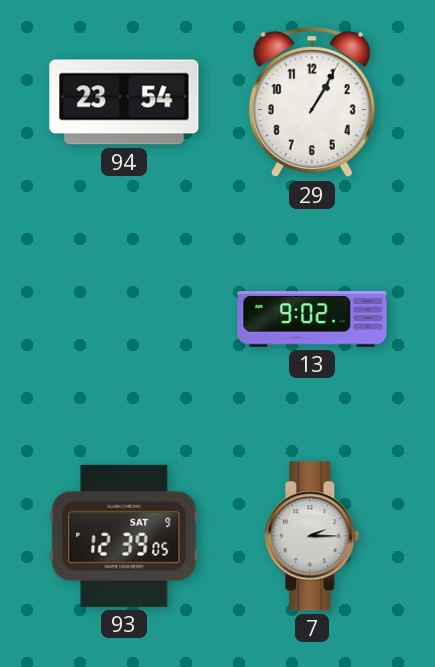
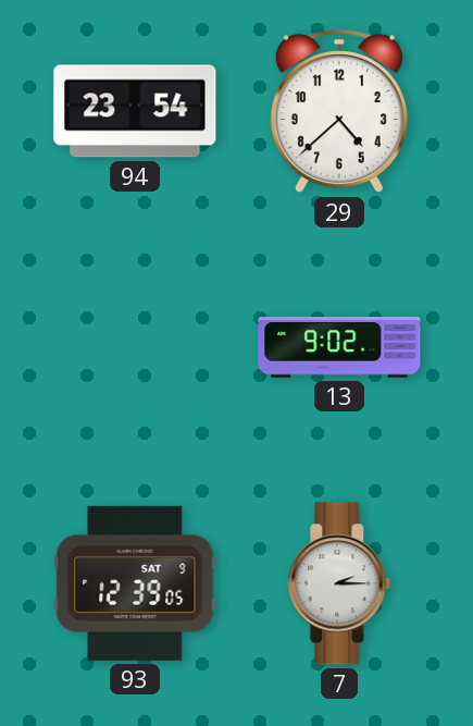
29: 1:05 -> 4:38 (339, 112)
